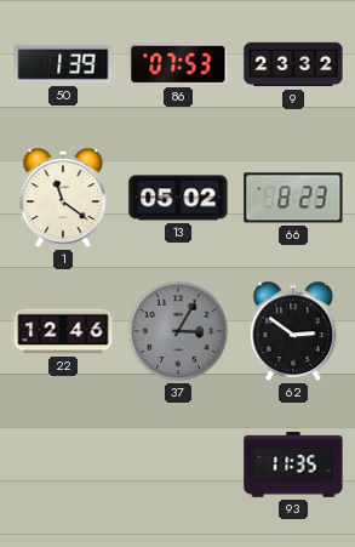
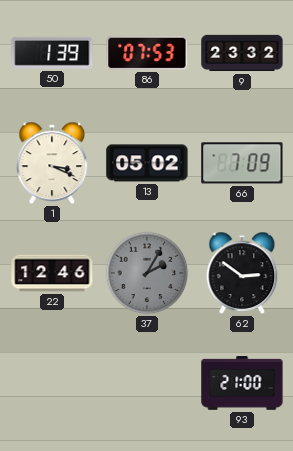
1: 11:21 -> 3:19 (52, 163)
66: 8:23 -> 7:09 (242, 163)
37: 3:05 -> 2:05 (147, 273)
93: 11:35 -> 21:00 (242, 383)
